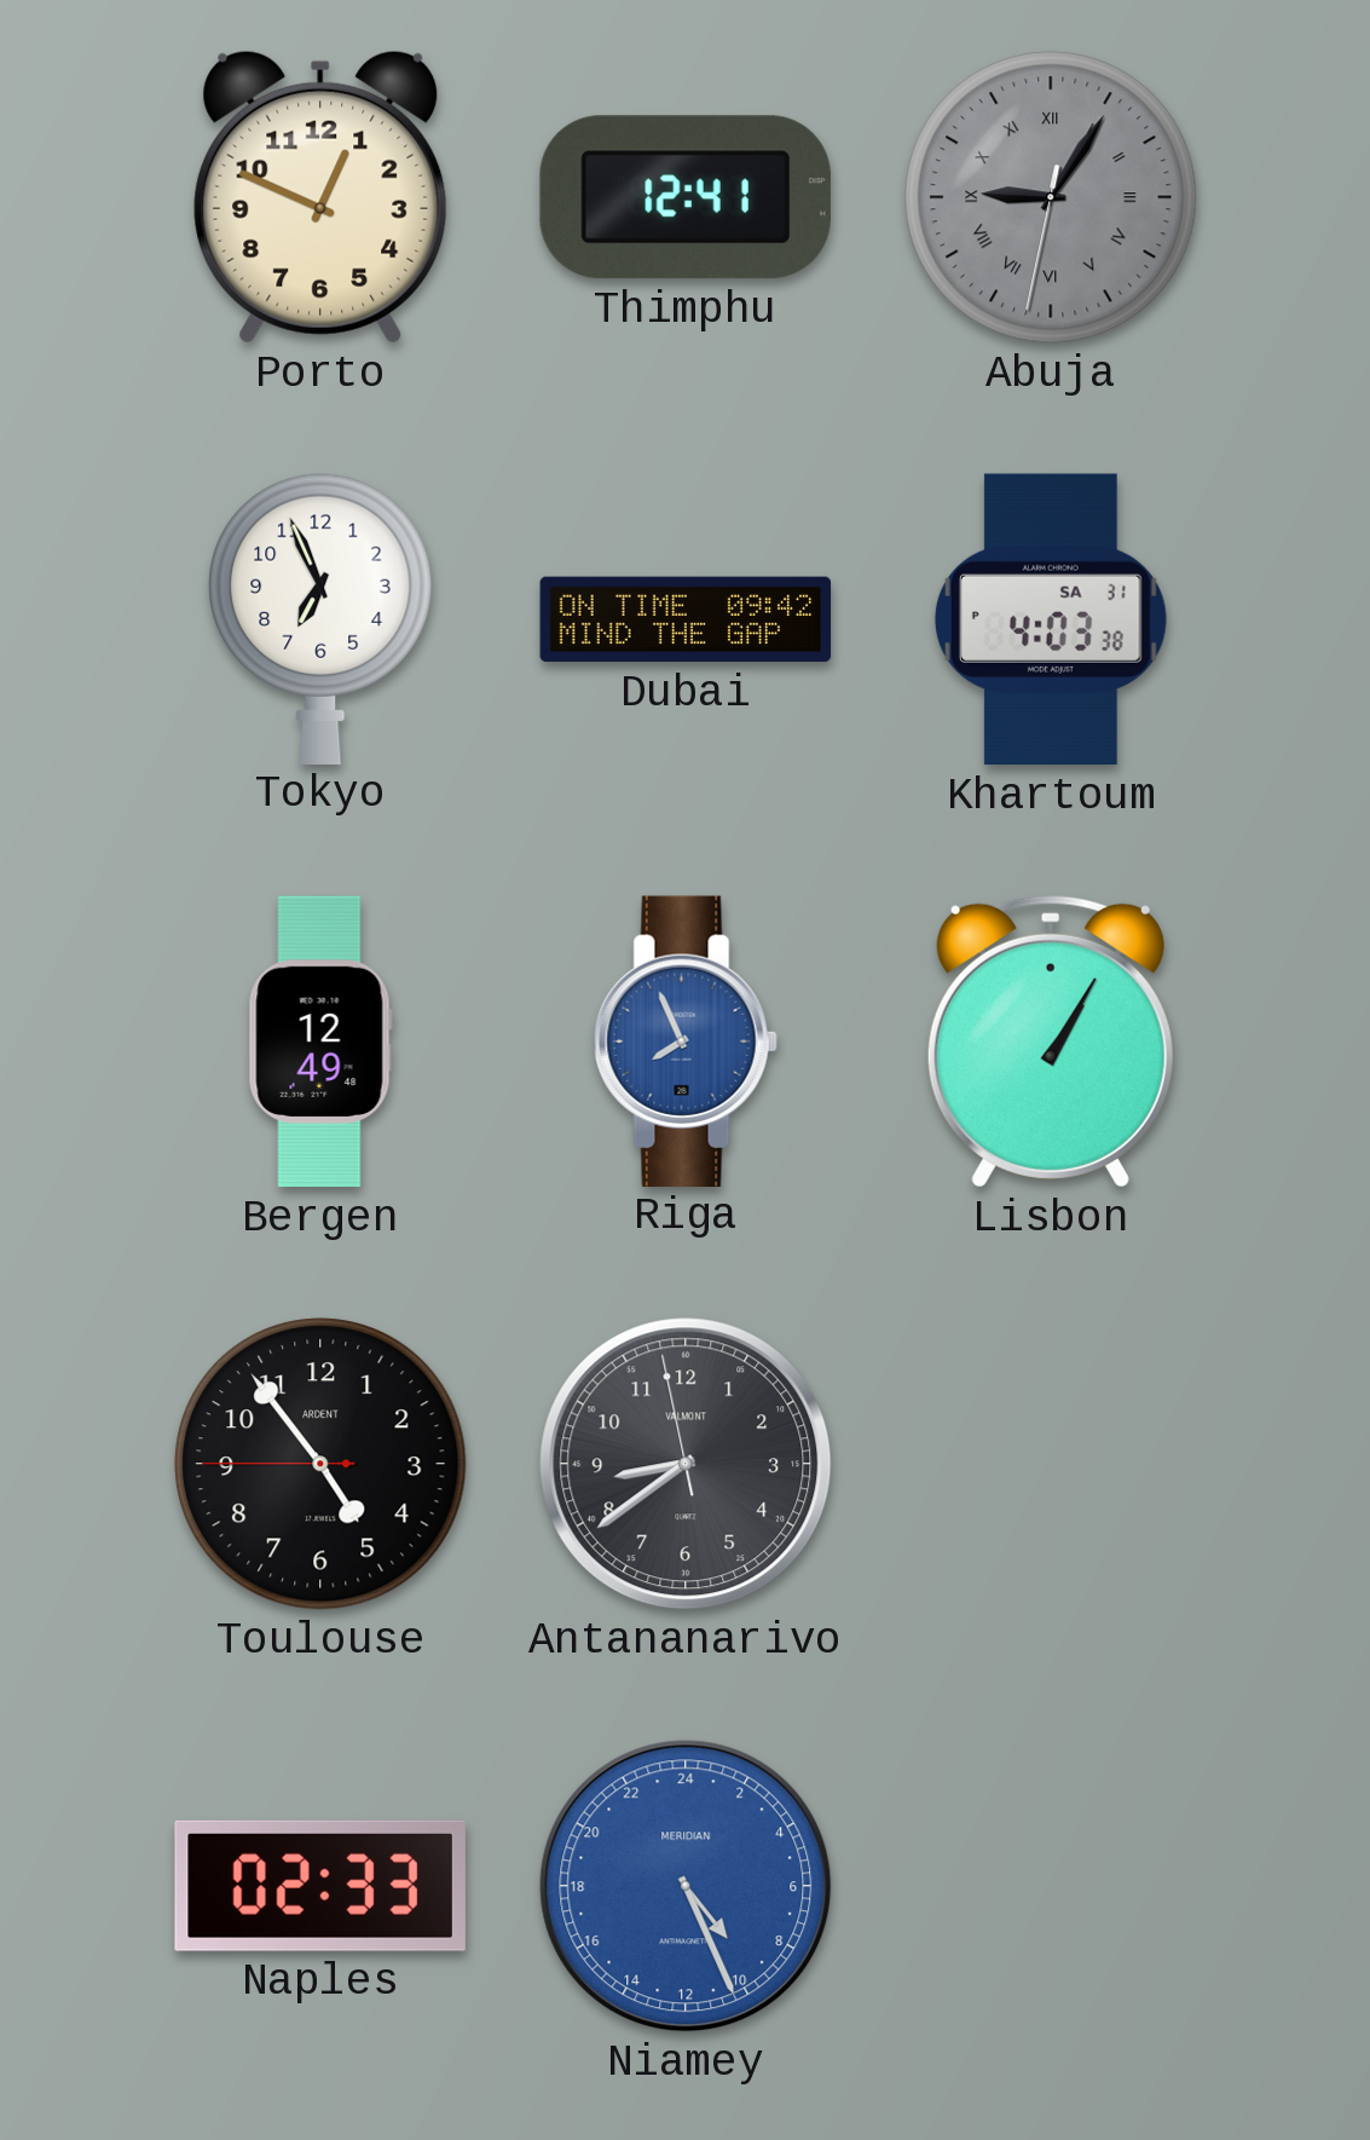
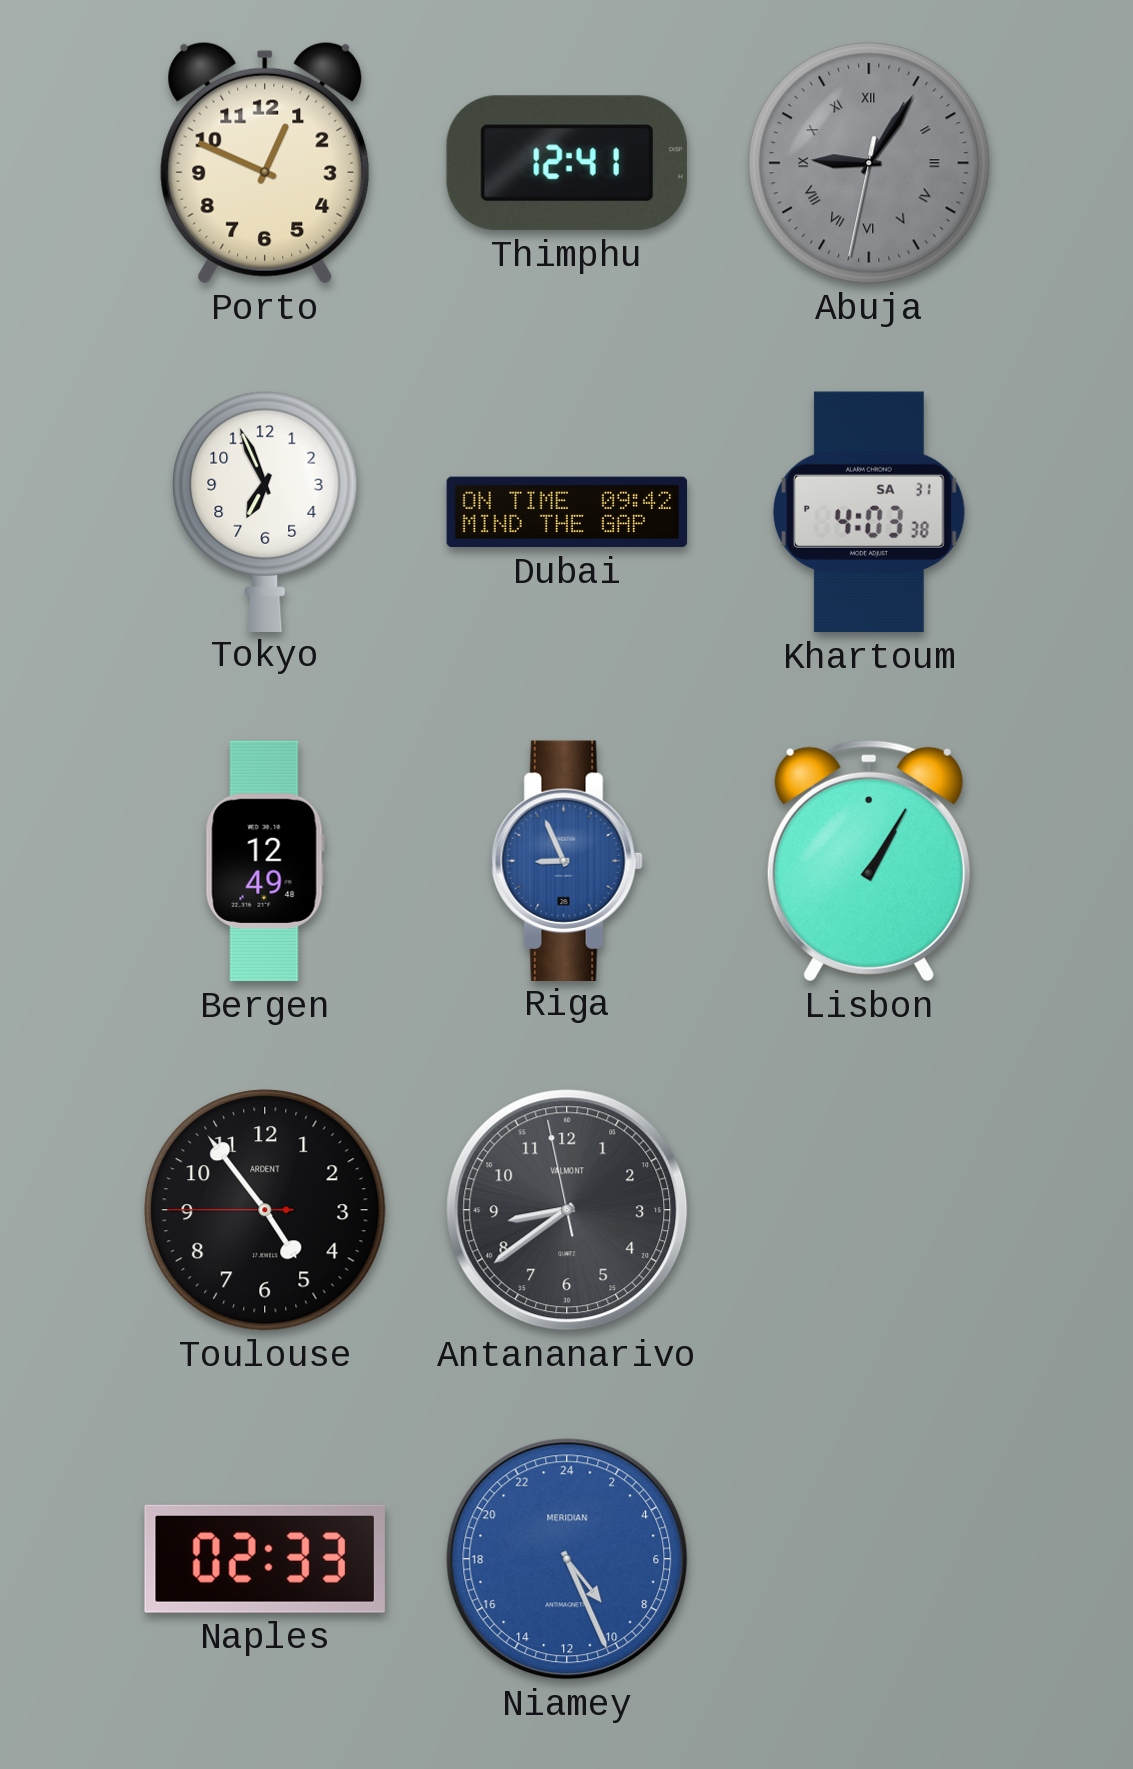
Riga: 7:56 -> 8:56 (567, 860)
